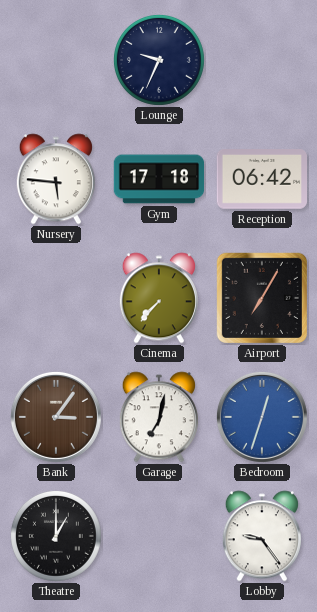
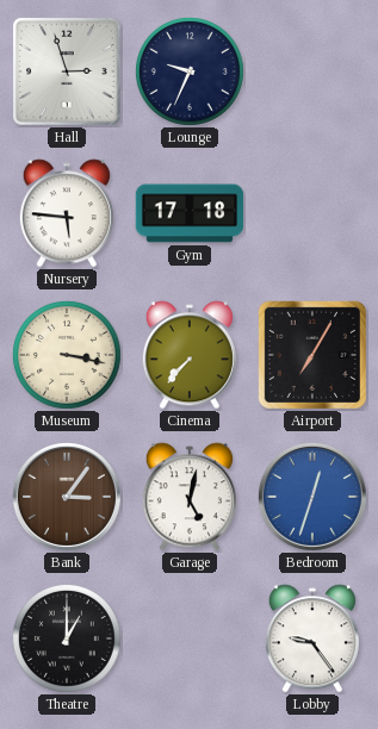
Hall: none -> 2:57 (67, 71)
Reception: 06:42 -> none (262, 180)
Museum: none -> 3:17 (67, 355)
Garage: 7:02 -> 5:02 (190, 497)
